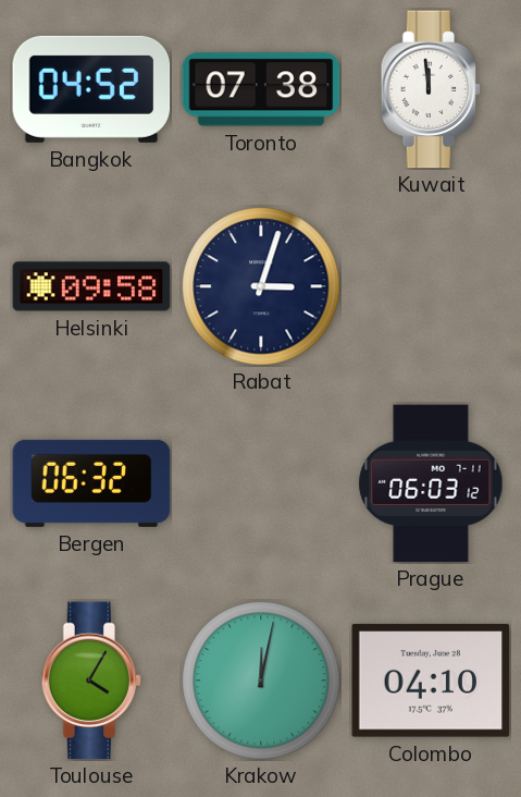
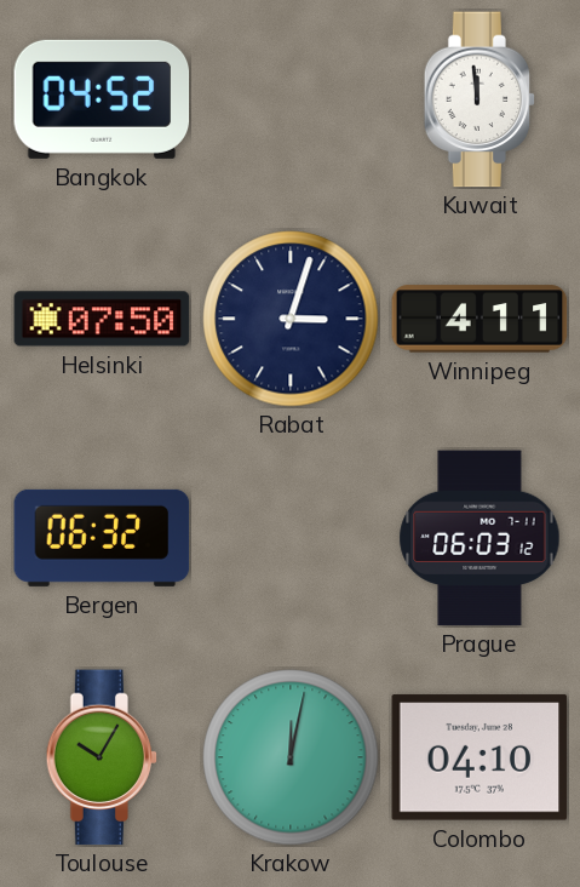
Toronto: 07:38 -> none (261, 89)
Helsinki: 09:58 -> 07:50 (102, 319)
Winnipeg: none -> 4:11 (479, 319)
Toulouse: 4:05 -> 10:05 (102, 757)
